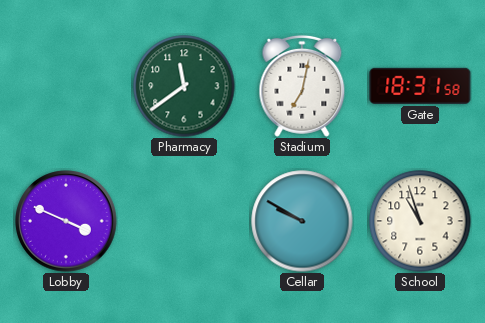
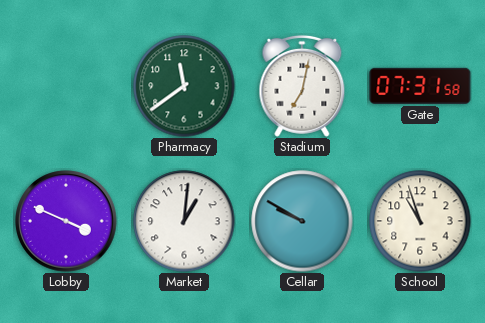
Gate: 18:31 -> 07:31 (420, 86)
Market: none -> 1:01 (184, 221)
